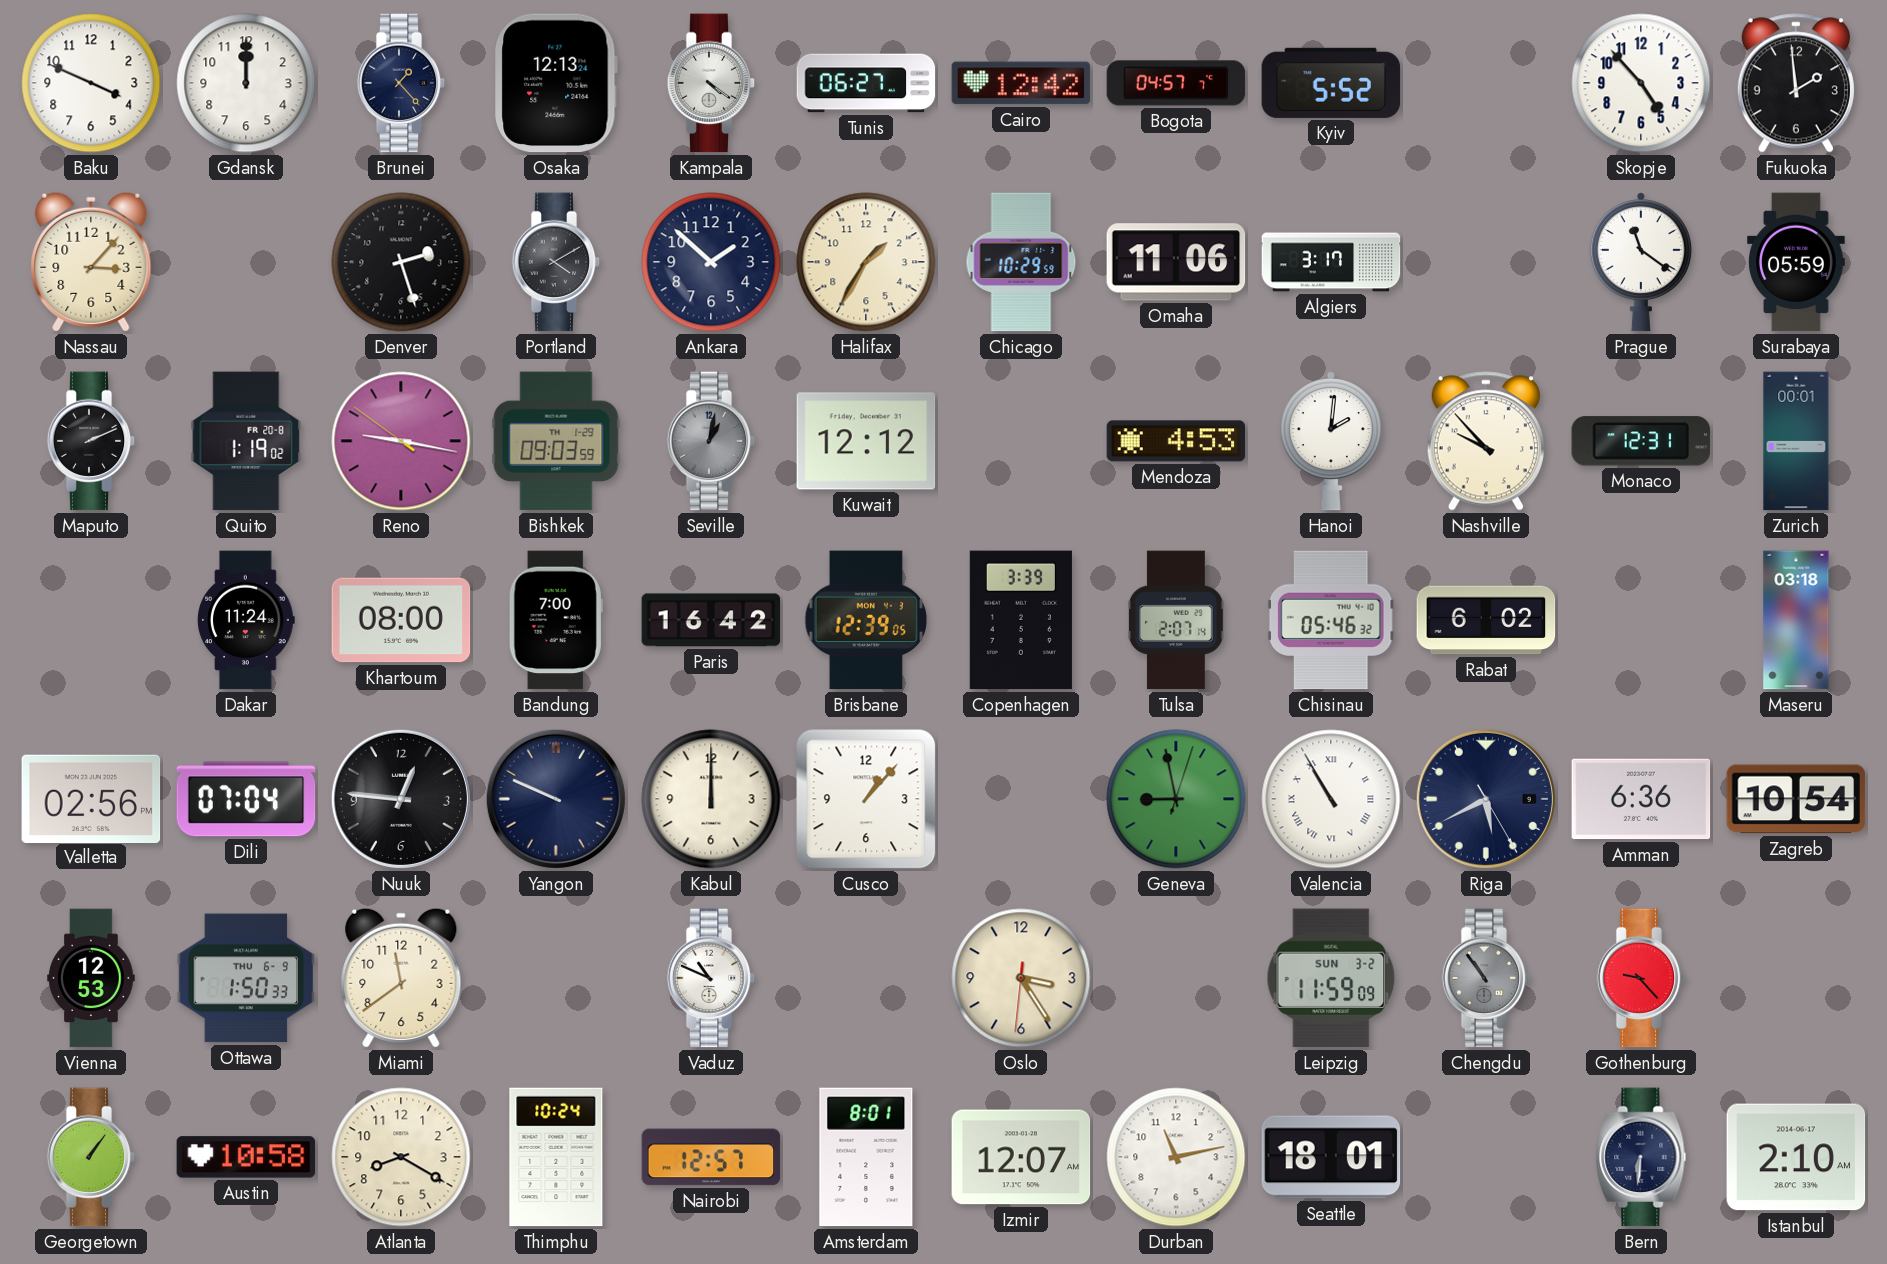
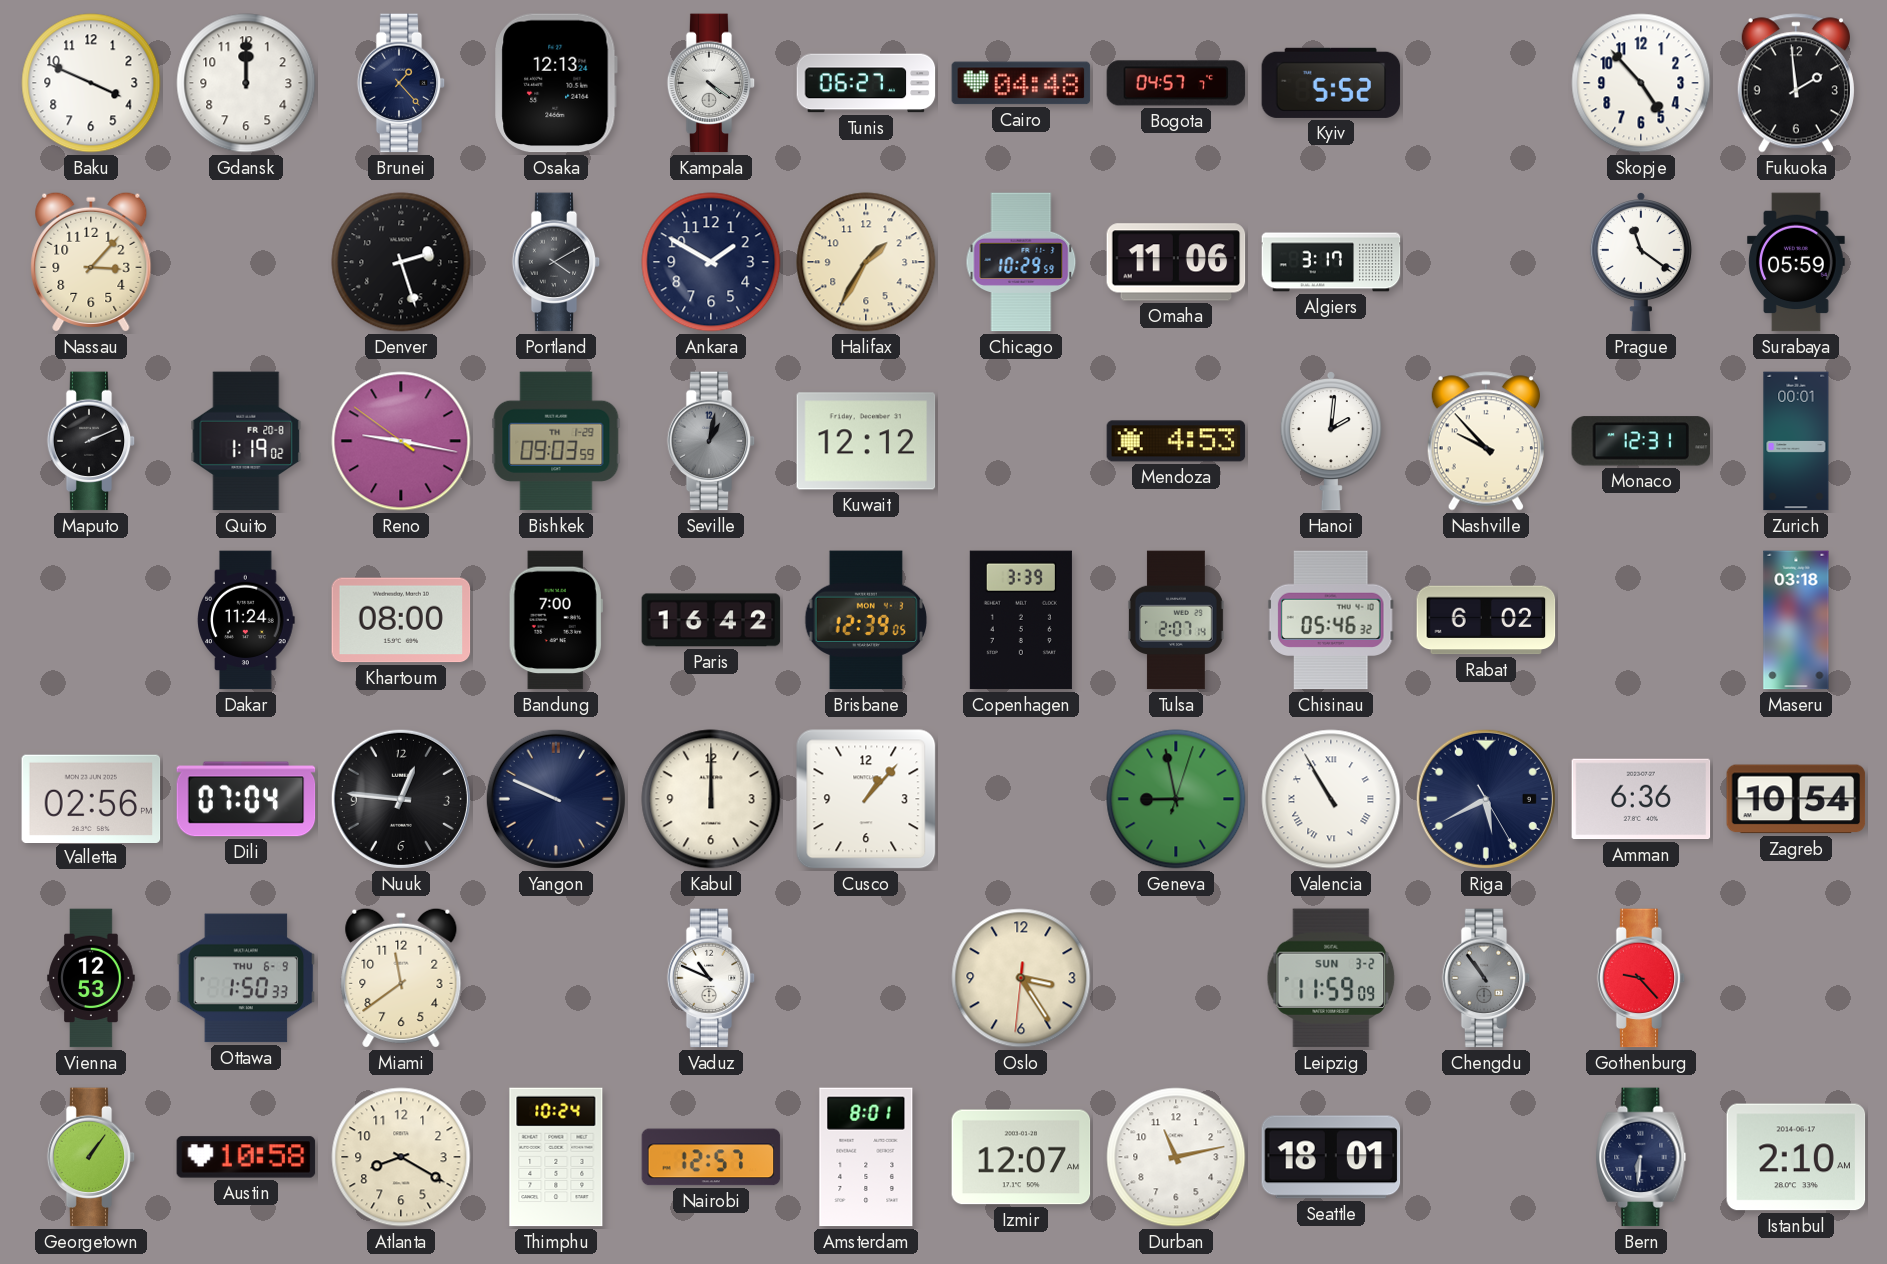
Cairo: 12:42 -> 04:48 (1021, 83)
Ankara: 1:52 -> 1:50 (711, 262)
